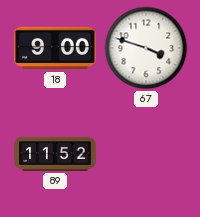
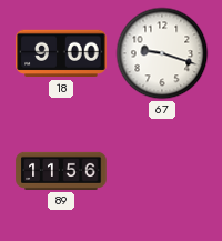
67: 3:48 -> 9:18 (162, 53)
89: 11:52 -> 11:56 (61, 171)
